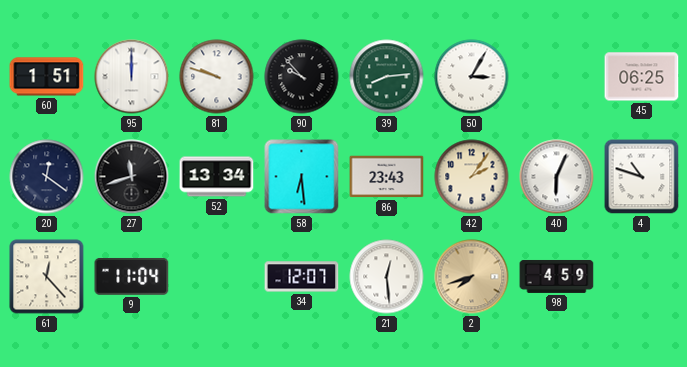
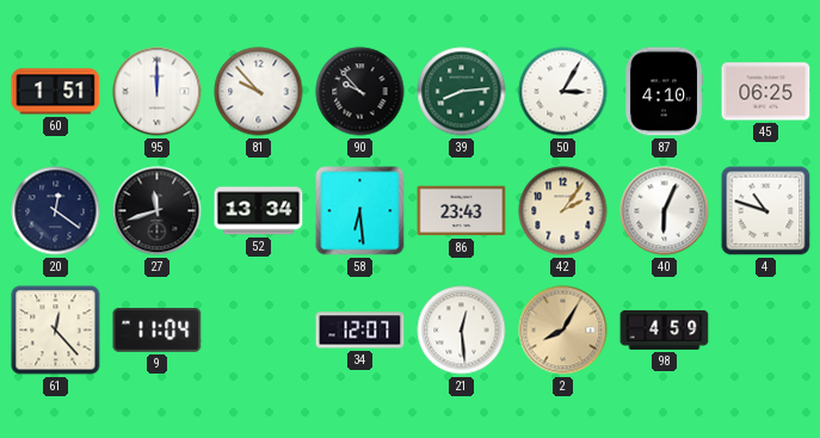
81: 9:48 -> 9:53 (259, 92)
87: none -> 4:10 (662, 92)
2: 7:42 -> 8:05 (563, 331)
